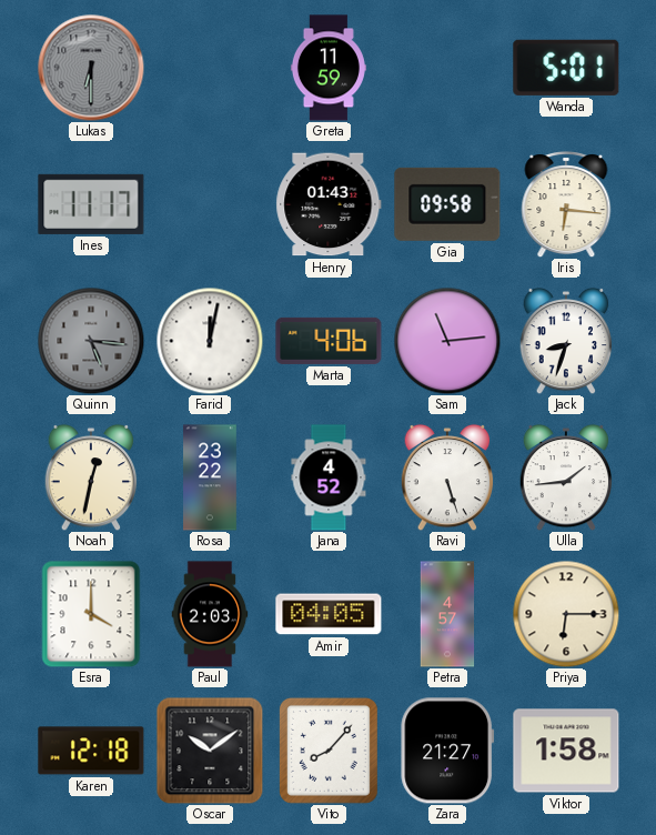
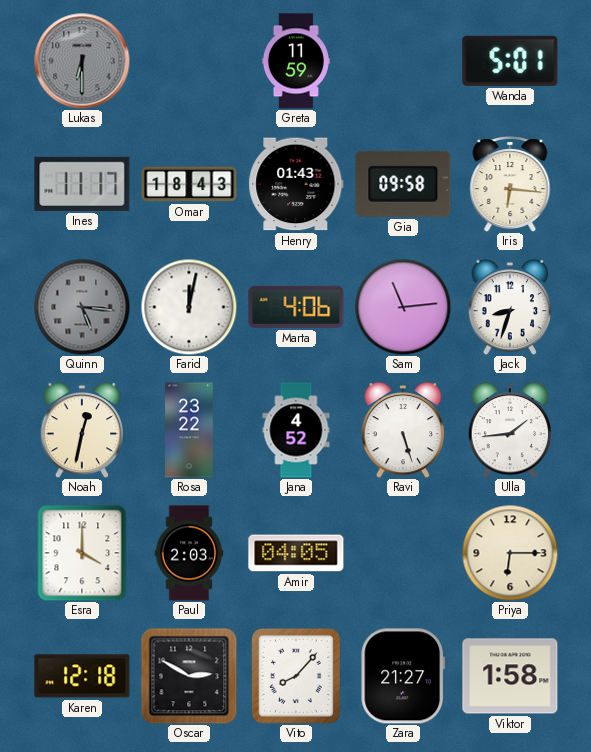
Omar: none -> 18:43 (189, 184)
Petra: 4:57 -> none (447, 614)
Oscar: 10:09 -> 2:50 (189, 676)
